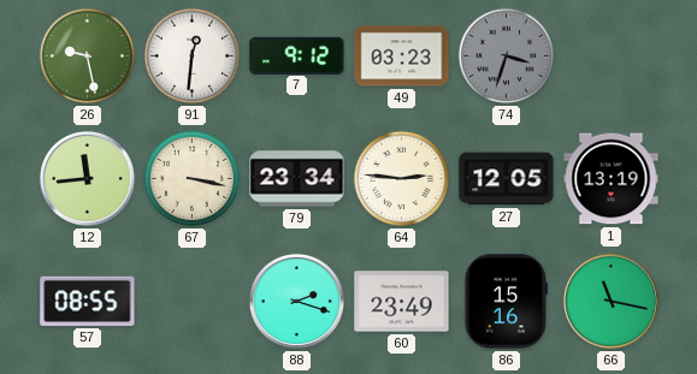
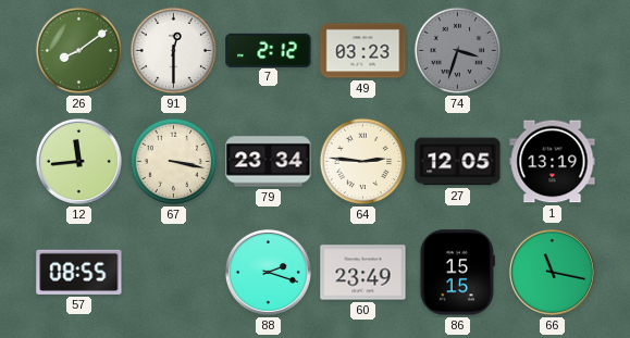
26: 9:28 -> 8:09 (79, 51)
91: 12:31 -> 12:30 (174, 51)
7: 9:12 -> 2:12 (269, 50)
86: 15:16 -> 15:15 (457, 273)
